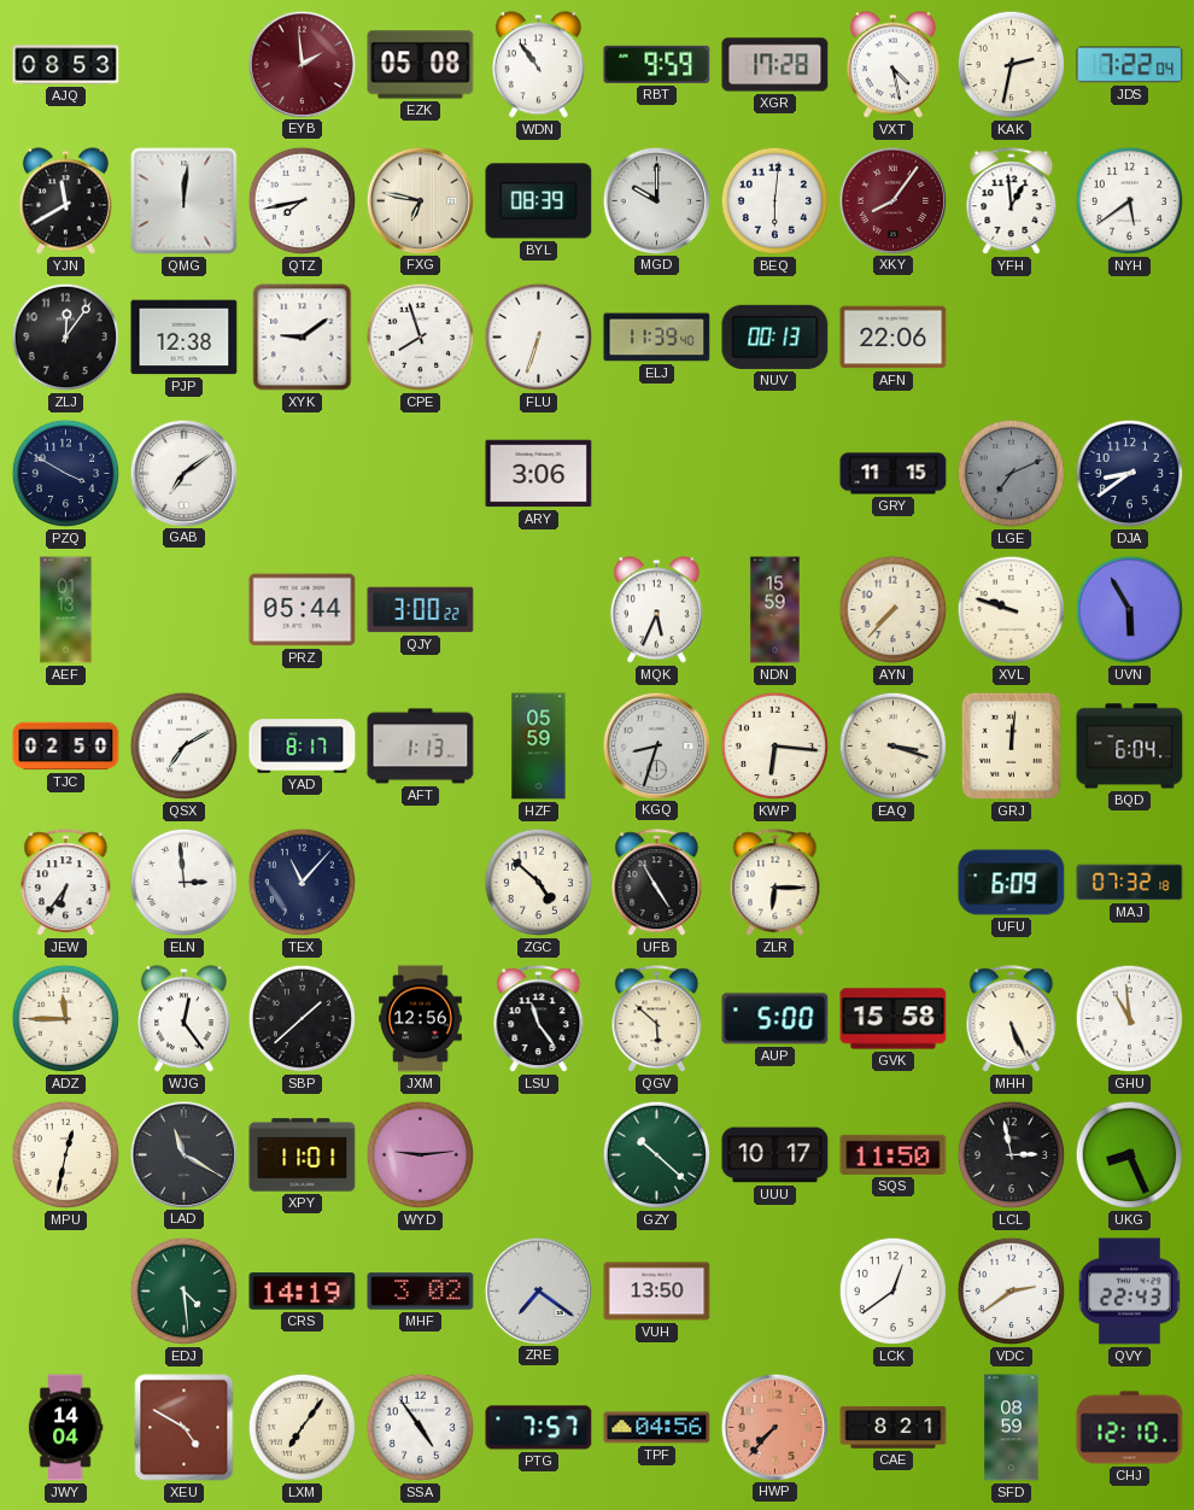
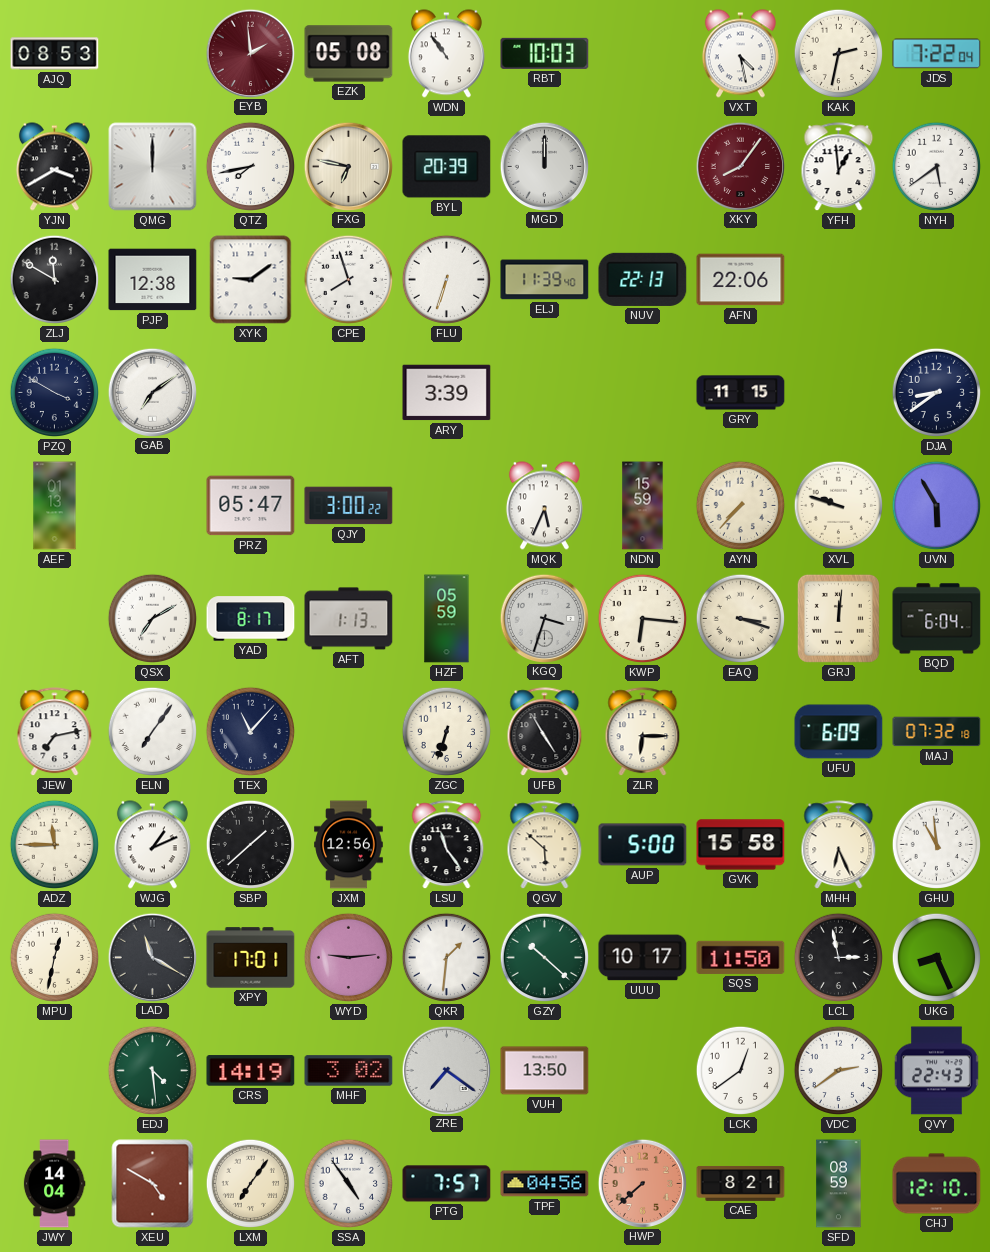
RBT: 9:59 -> 10:03 (545, 53)
XGR: 17:28 -> none (775, 65)
YJN: 11:40 -> 3:40 (54, 167)
QMG: 12:01 -> 12:00 (153, 167)
BYL: 08:39 -> 20:39 (447, 167)
MGD: 10:00 -> 12:00 (544, 166)
BEQ: 6:01 -> none (775, 201)
ZLJ: 12:06 -> 11:50 (55, 280)
NUV: 00:13 -> 22:13 (643, 279)
ARY: 3:06 -> 3:39 (447, 393)
LGE: 7:11 -> none (1012, 474)
PRZ: 05:44 -> 05:47 (251, 506)
TJC: 02:50 -> none (66, 747)
KGQ: 8:33 -> 3:33 (544, 618)
JEW: 6:36 -> 7:13 (55, 732)
ELN: 2:59 -> 7:06 (153, 732)
ZGC: 4:52 -> 6:33 (447, 732)
WJG: 12:24 -> 1:11 (152, 845)
MHH: 5:26 -> 6:26 (839, 845)
XPY: 11:01 -> 17:01 (251, 958)
QKR: none -> 1:31 (447, 958)
HWP: 7:37 -> 7:38 (642, 1183)
